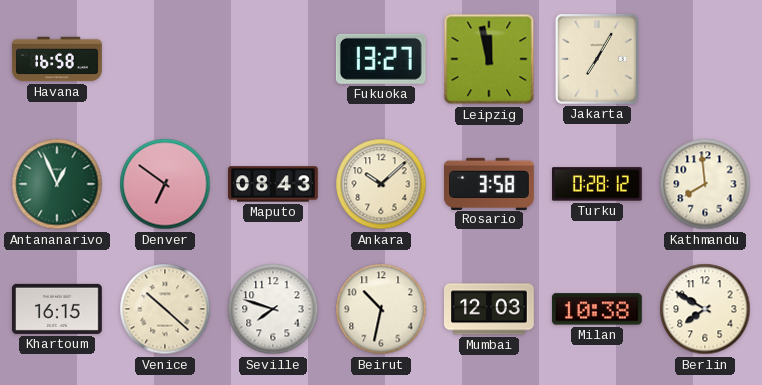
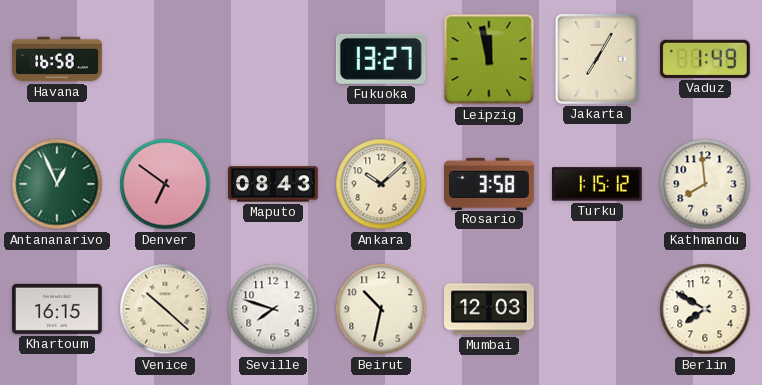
Vaduz: none -> 1:49 (705, 59)
Turku: 0:28 -> 1:15 (598, 184)
Milan: 10:38 -> none (597, 309)
